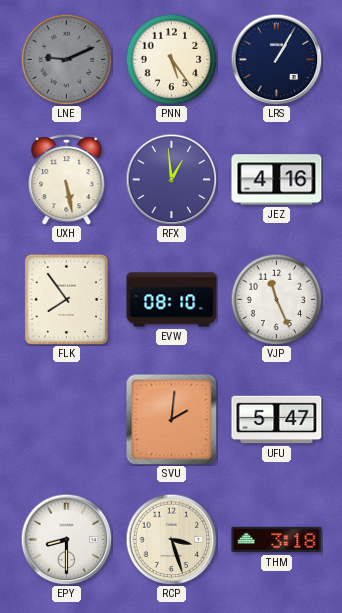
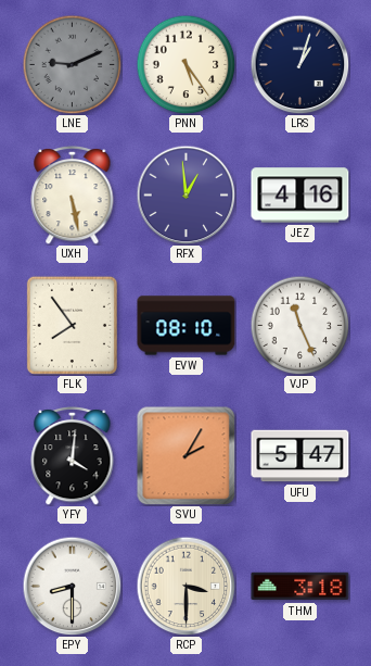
LRS: 1:05 -> 1:03 (299, 64)
YFY: none -> 4:01 (73, 455)
SVU: 2:01 -> 2:05 (185, 455)
RCP: 3:27 -> 3:30 (185, 586)
